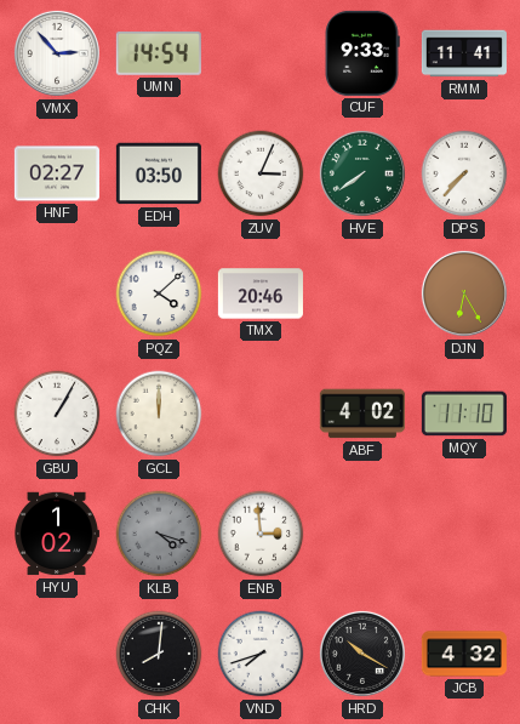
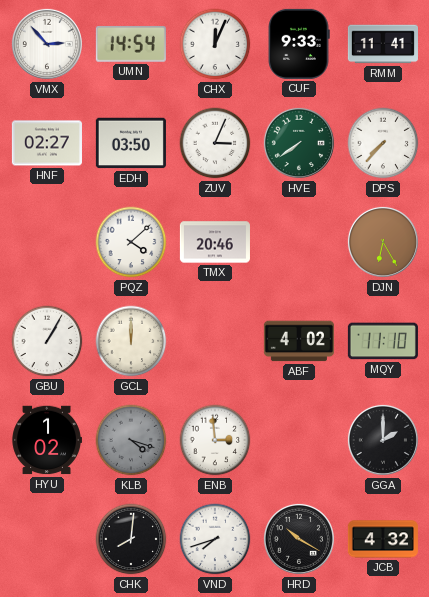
CHX: none -> 12:04 (215, 44)
GGA: none -> 2:00 (383, 440)
